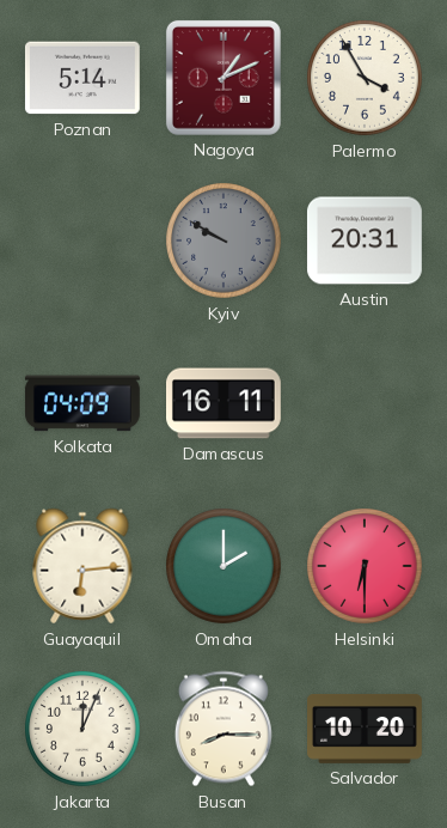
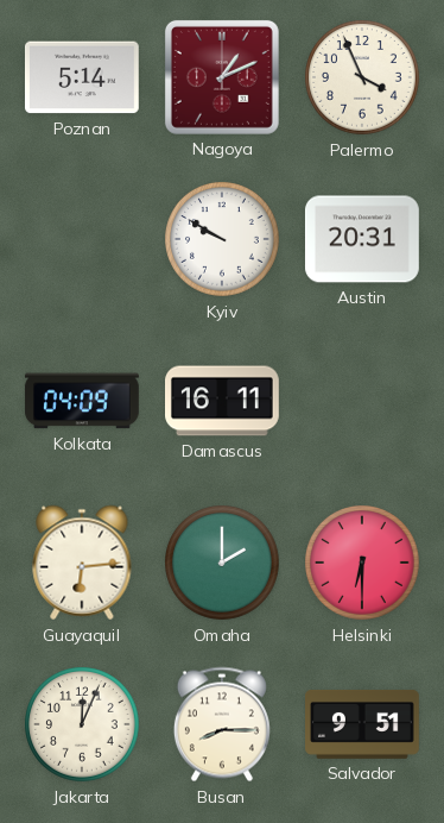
Palermo: 3:55 -> 3:56 (363, 78)
Kyiv dial: grey -> white (223, 240)
Salvador: 10:20 -> 9:51 (363, 724)
